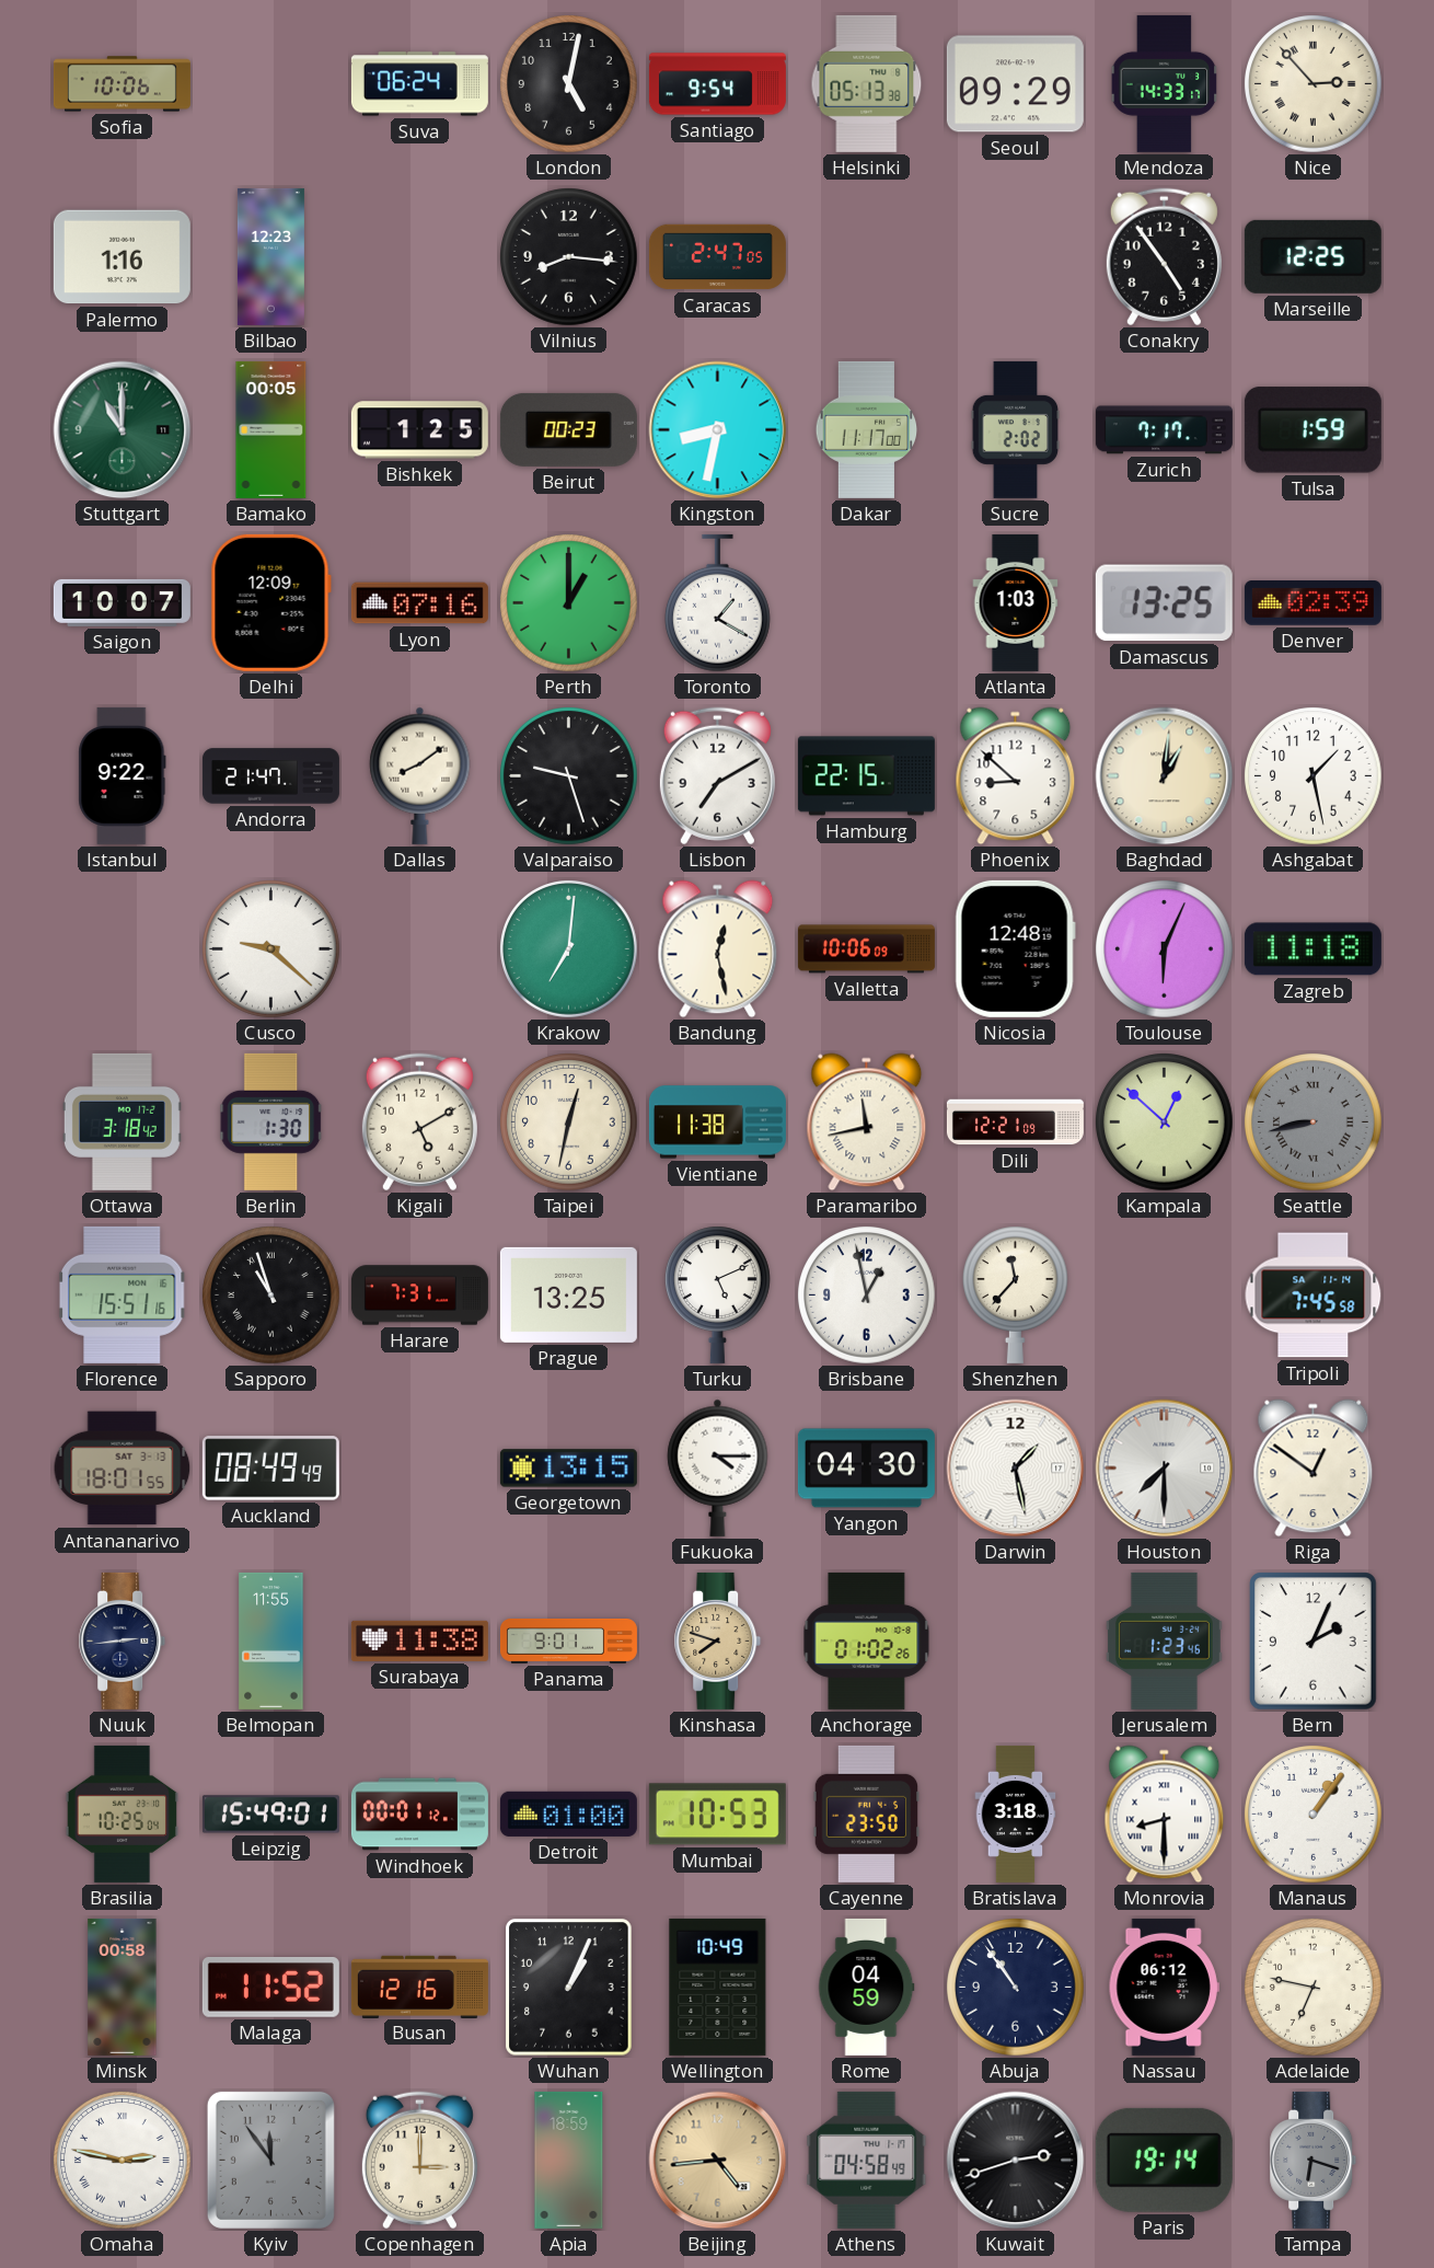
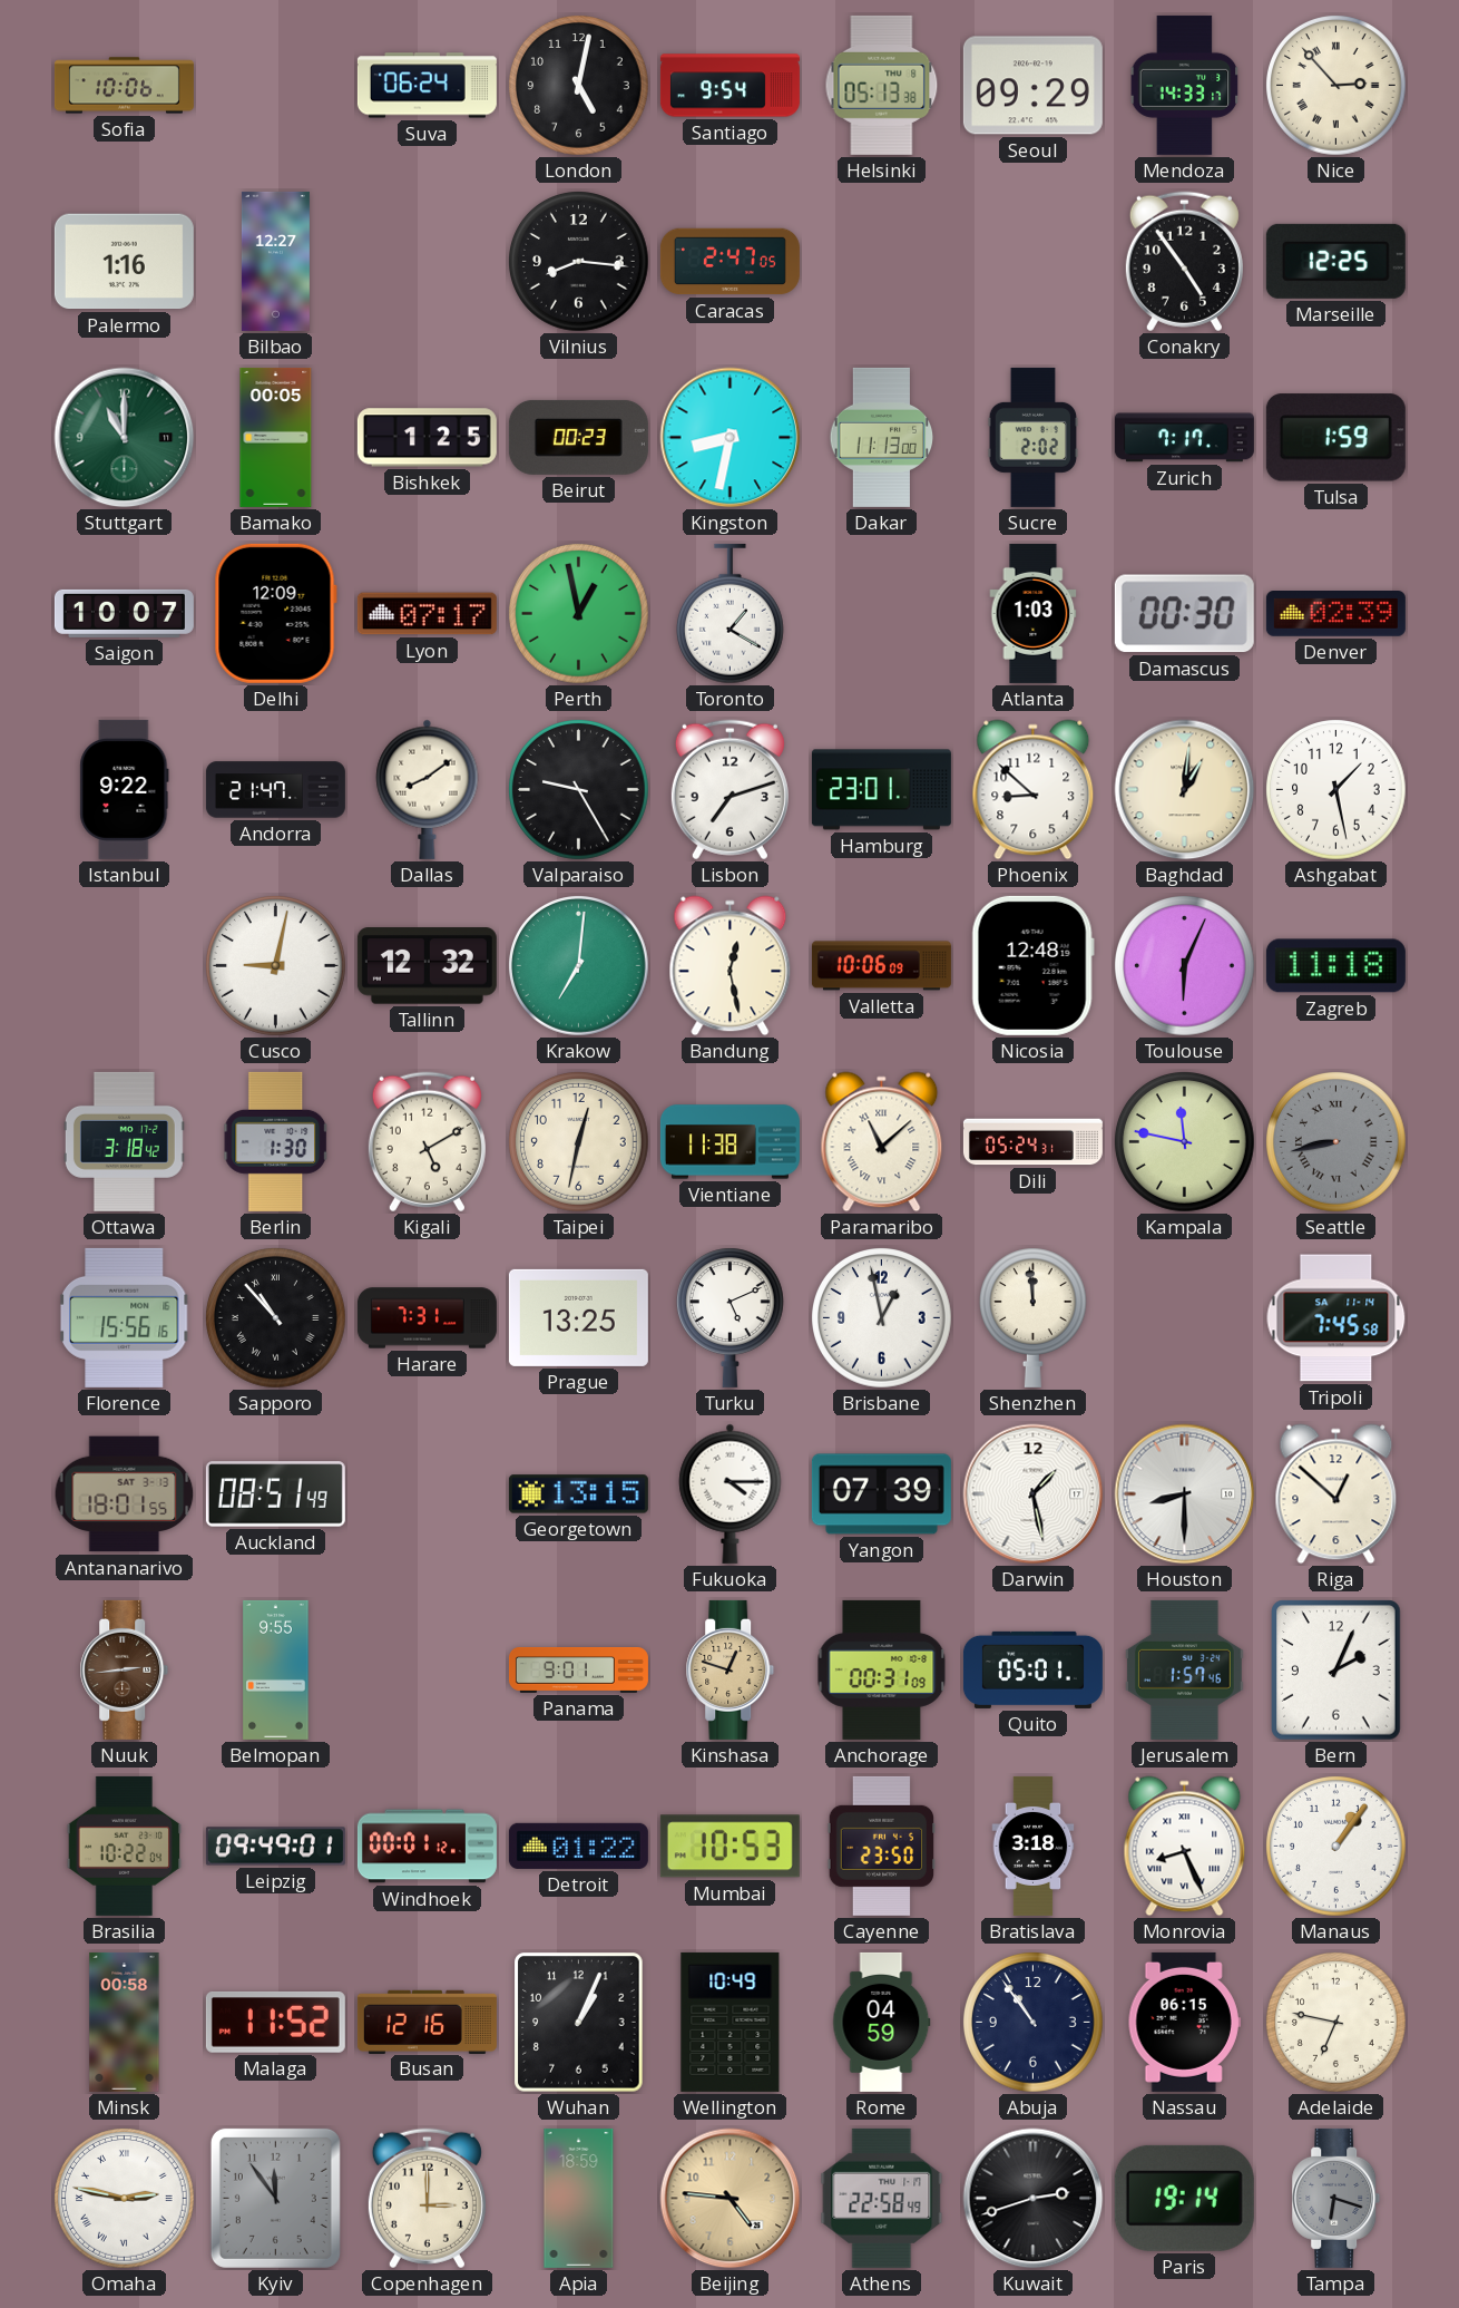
Bilbao: 12:23 -> 12:27 (275, 261)
Dakar: 11:17 -> 11:13 (882, 437)
Lyon: 07:16 -> 07:17 (427, 614)
Perth: 1:00 -> 12:58 (579, 614)
Damascus: 13:25 -> 00:30 (1184, 614)
Valparaiso: 9:27 -> 9:25 (579, 790)
Lisbon: 7:10 -> 7:12 (729, 790)
Hamburg: 22:15 -> 23:01 (881, 790)
Cusco: 9:22 -> 9:02 (276, 966)
Tallinn: none -> 12:32 (427, 966)
Paramaribo: 11:43 -> 11:08 (882, 1142)
Dili: 12:21 -> 05:24 (1032, 1142)
Kampala: 12:52 -> 11:47 (1185, 1142)
Florence: 15:51 -> 15:56 (124, 1317)
Sapporo: 10:57 -> 10:53 (276, 1318)
Shenzhen: 11:37 -> 11:59 (1032, 1317)
Auckland: 08:49 -> 08:51 (275, 1494)
Yangon: 04:30 -> 07:39 (881, 1494)
Houston: 7:30 -> 8:30 (1185, 1494)
Riga: 12:51 -> 12:52 (1336, 1494)
Nuuk dial: navy -> brown (125, 1669)
Belmopan: 11:55 -> 9:55 (276, 1669)
Surabaya: 11:38 -> none (419, 1640)
Kinshasa: 7:48 -> 12:48 (731, 1669)
Anchorage: 01:02 -> 00:31 (882, 1669)
Quito: none -> 05:01 (1032, 1669)
Jerusalem: 1:23 -> 1:57 (1184, 1669)
Brasilia: 10:25 -> 10:22 (124, 1846)
Leipzig: 15:49 -> 09:49 (275, 1847)
Detroit: 01:00 -> 01:22 (578, 1846)
Monrovia: 8:30 -> 8:26 (1185, 1847)
Nassau: 06:12 -> 06:15 (1184, 2022)
Beijing: 4:44 -> 4:46 (731, 2199)
Athens: 04:58 -> 22:58 (882, 2198)
